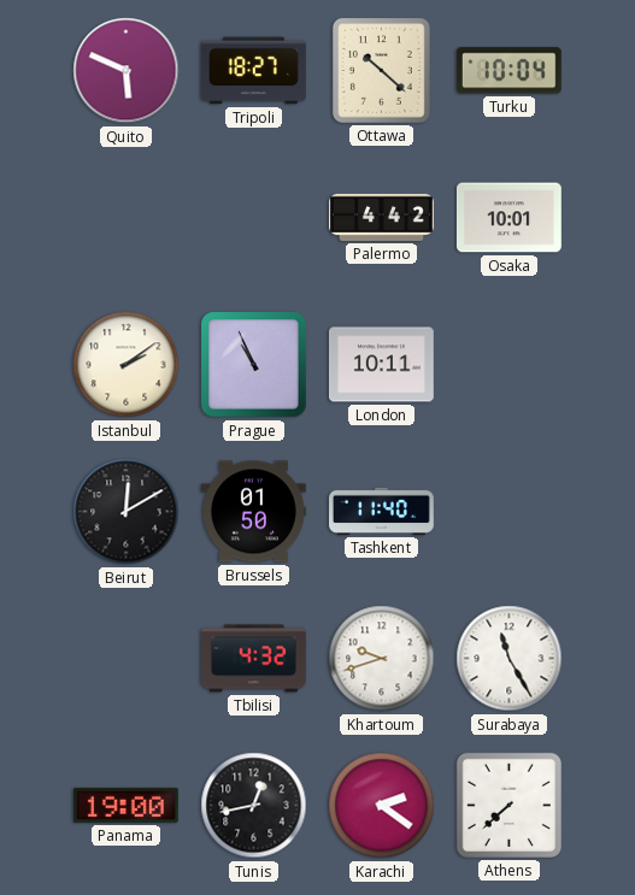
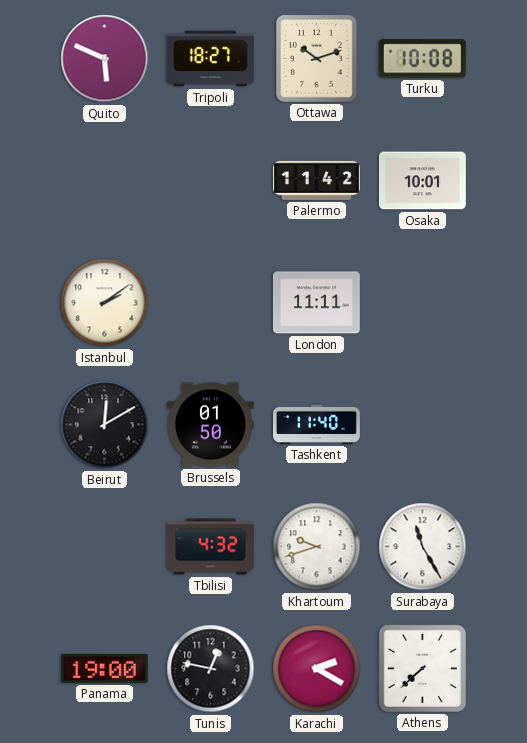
Ottawa: 10:22 -> 10:12 (316, 58)
Turku: 10:04 -> 10:08 (422, 59)
Palermo: 4:42 -> 11:42 (317, 180)
Prague: 10:56 -> none (254, 365)
London: 10:11 -> 11:11 (316, 303)
Tunis: 12:43 -> 12:47 (211, 669)
Karachi: 2:21 -> 2:20 (317, 669)
